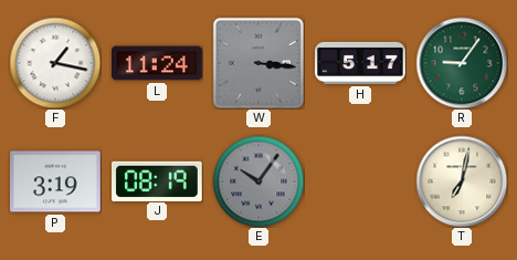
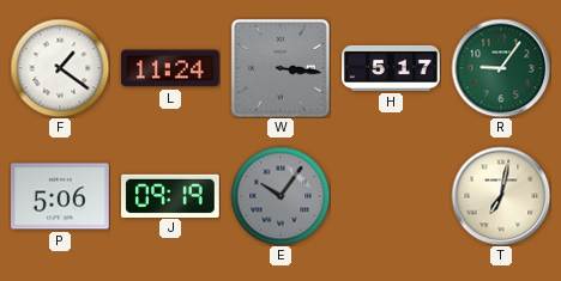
F: 1:17 -> 1:21 (60, 68)
P: 3:19 -> 5:06 (61, 196)
J: 08:19 -> 09:19 (171, 195)
